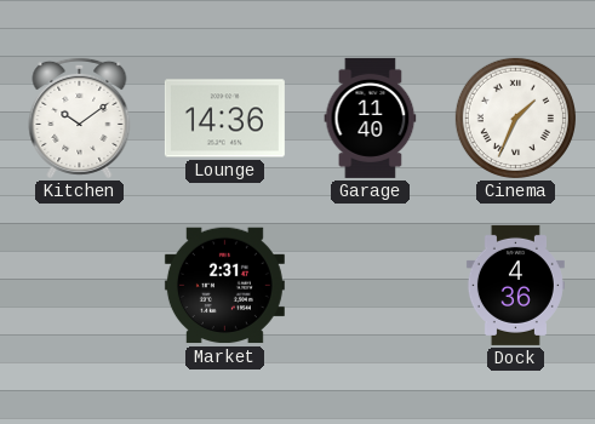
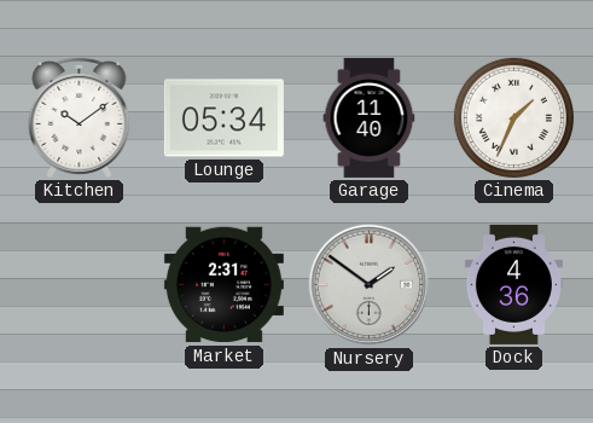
Lounge: 14:36 -> 05:34 (223, 118)
Nursery: none -> 1:51 (370, 285)
